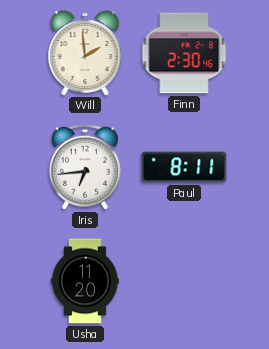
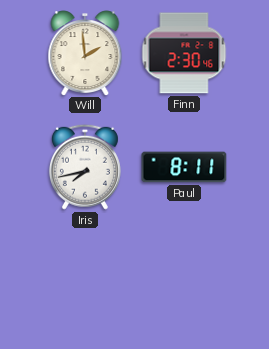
Iris: 6:44 -> 7:43 (85, 167)
Usha: 11:20 -> none (85, 281)
